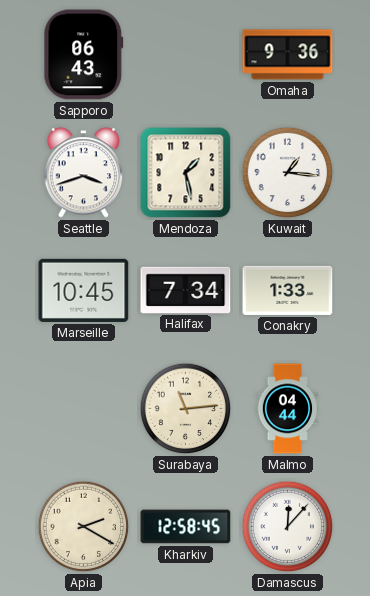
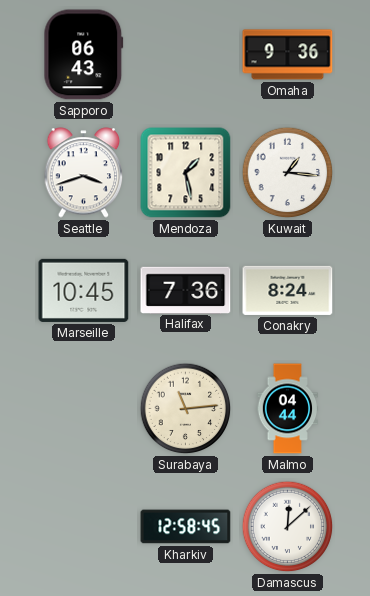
Halifax: 7:34 -> 7:36 (186, 290)
Conakry: 1:33 -> 8:24 (288, 290)
Apia: 2:20 -> none (84, 527)
Damascus: 12:07 -> 12:08 (288, 527)
